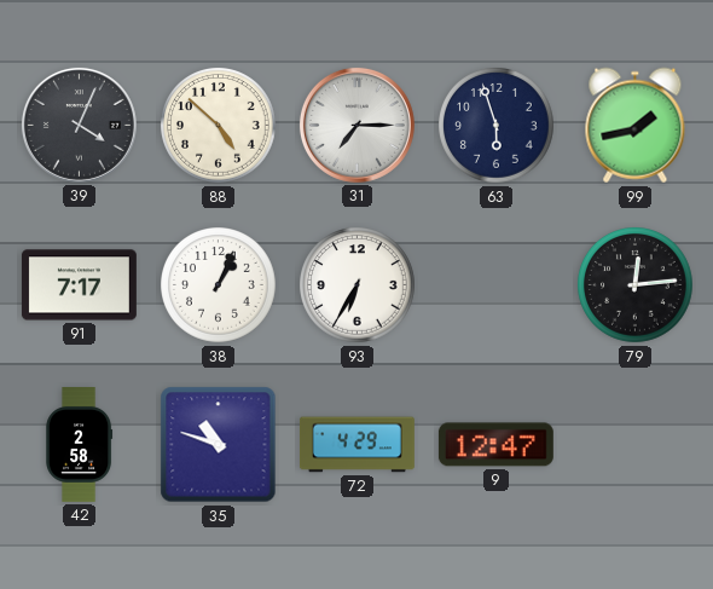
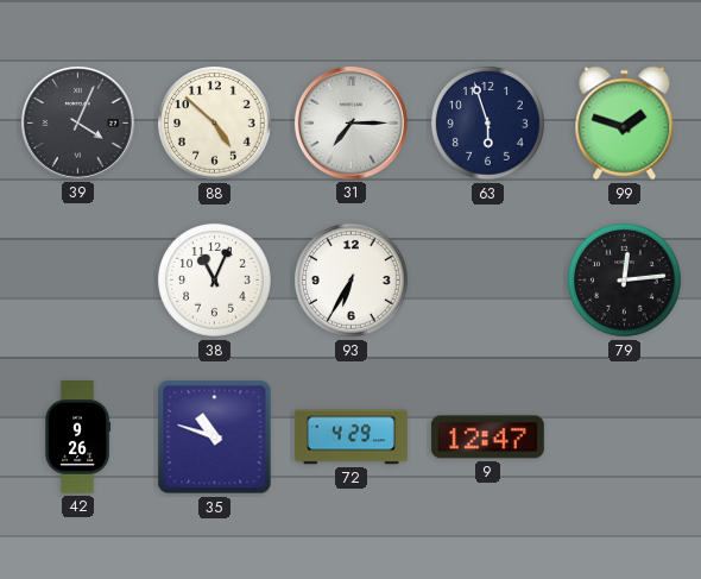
99: 1:43 -> 1:48 (625, 124)
91: 7:17 -> none (79, 285)
38: 1:04 -> 11:04 (215, 281)
42: 2:58 -> 9:26 (78, 438)
